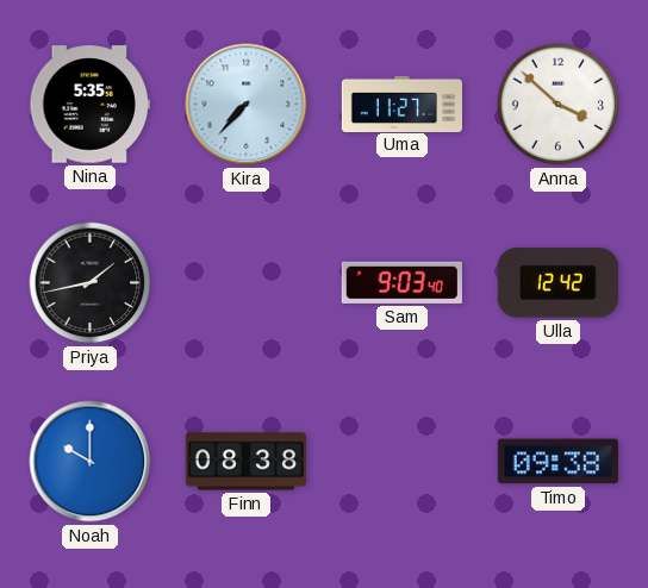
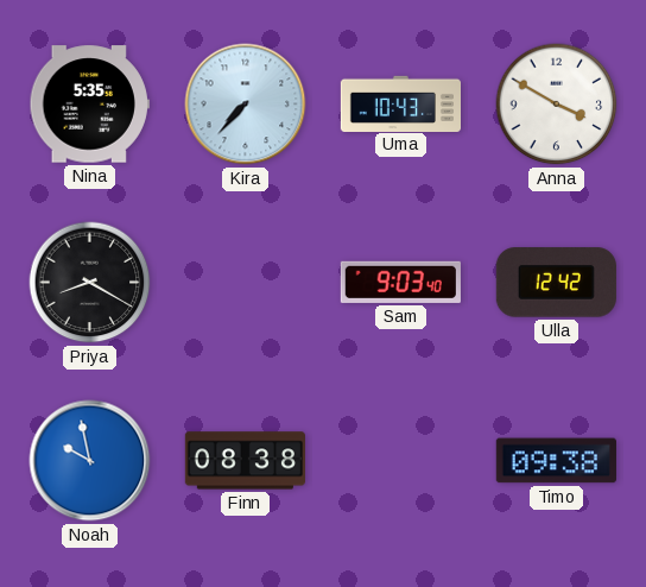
Uma: 11:27 -> 10:43 (400, 103)
Anna: 3:52 -> 3:50 (557, 105)
Priya: 1:43 -> 8:20 (90, 283)
Noah: 10:00 -> 9:58 (90, 461)
